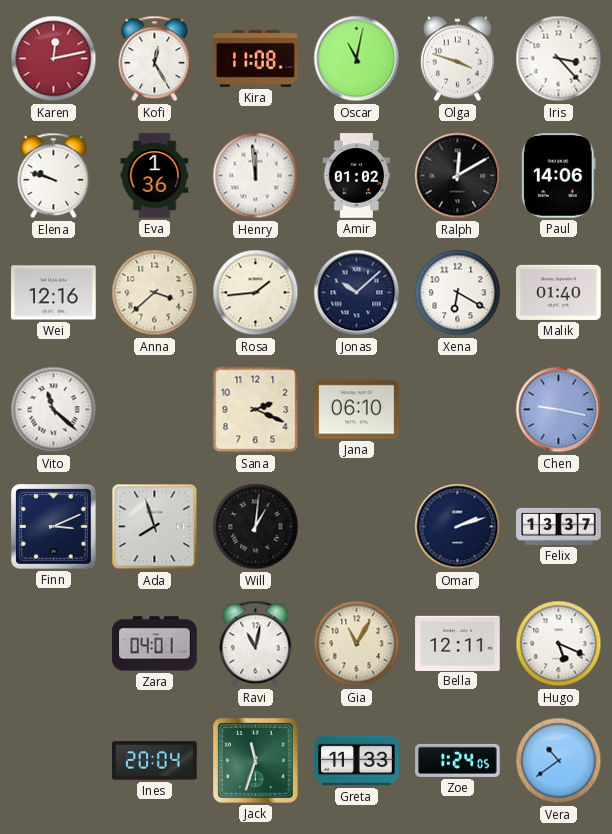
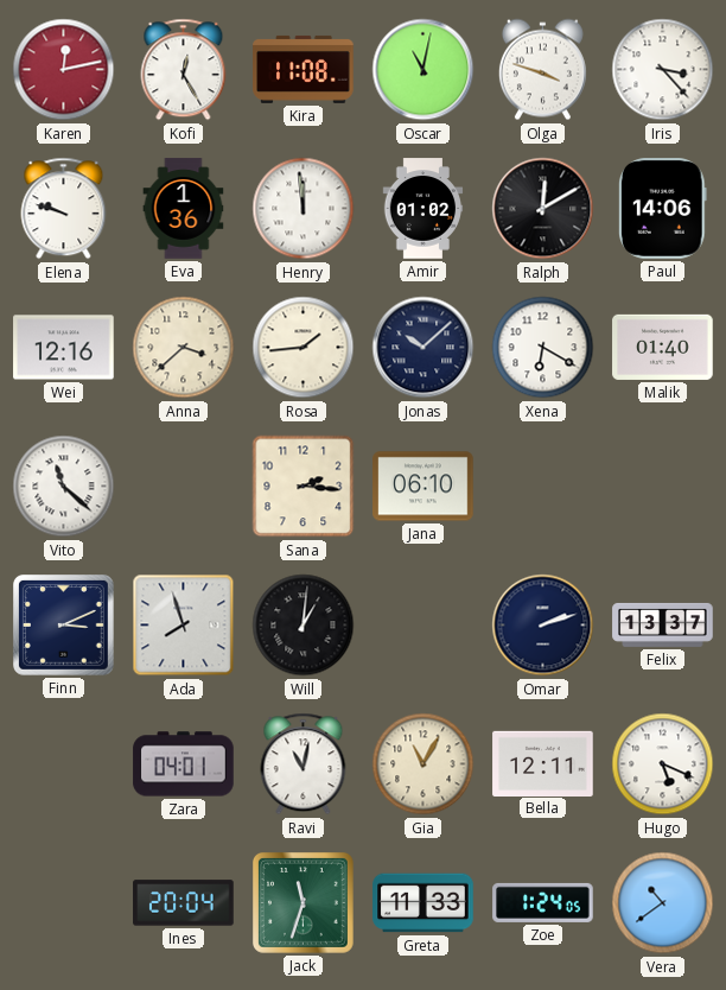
Sana: 2:19 -> 2:16 (304, 487)
Chen: 9:17 -> none (559, 410)
